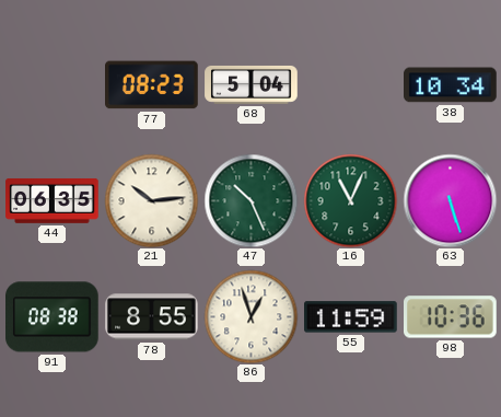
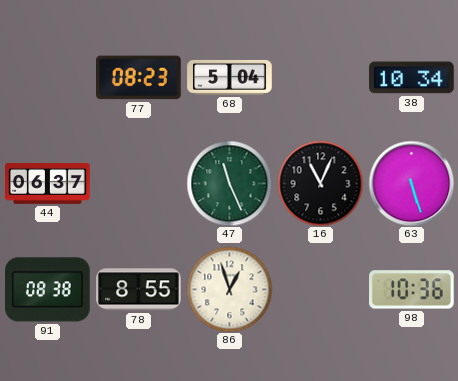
44: 06:35 -> 06:37 (48, 183)
21: 10:14 -> none (151, 200)
47: 10:26 -> 11:26 (229, 183)
16 dial: green -> black (320, 183)
55: 11:59 -> none (351, 317)
